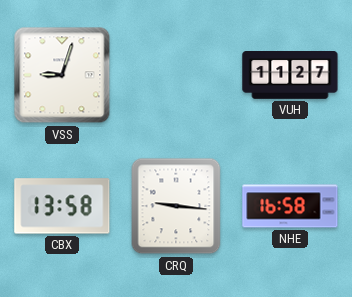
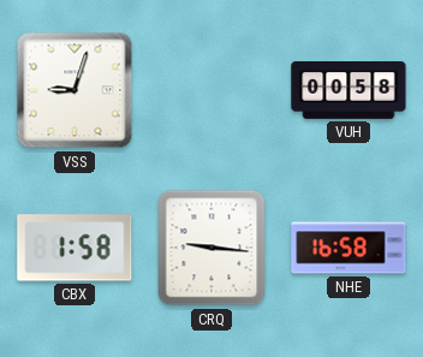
VUH: 11:27 -> 00:58 (348, 91)
CBX: 13:58 -> 1:58 (75, 248)
